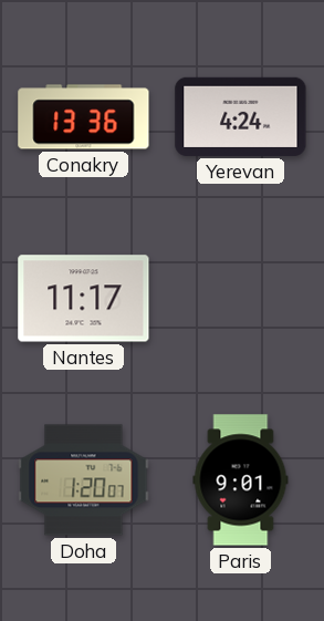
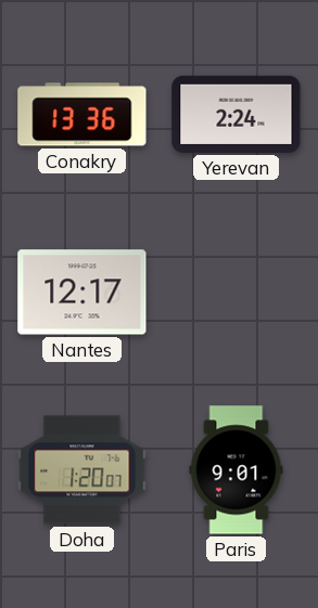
Yerevan: 4:24 -> 2:24 (237, 114)
Nantes: 11:17 -> 12:17 (82, 293)
